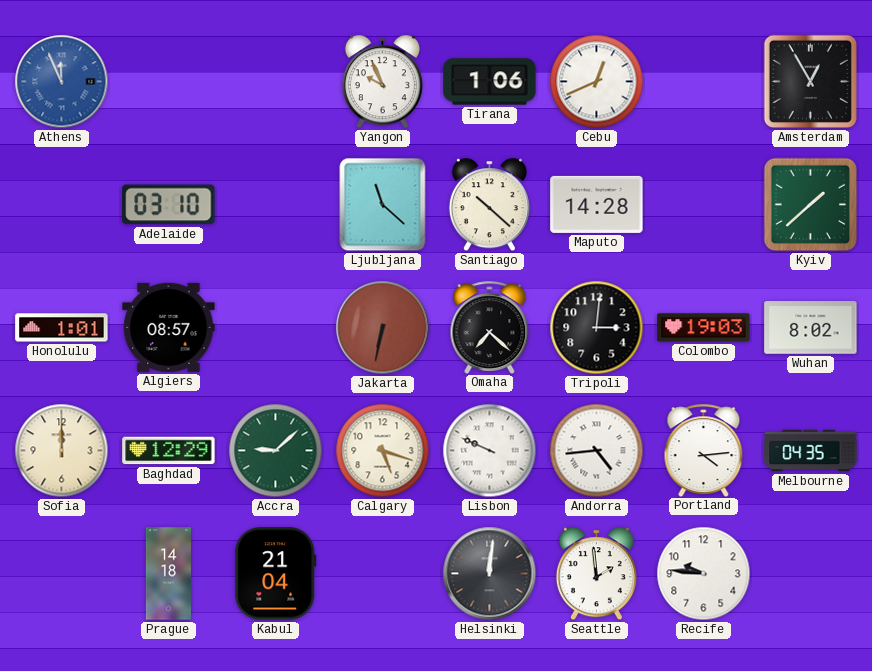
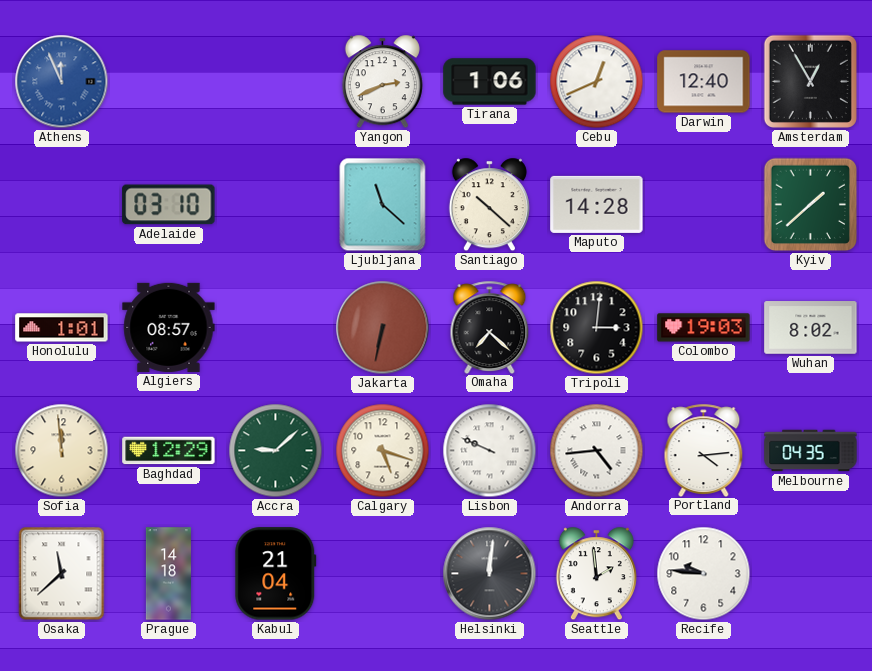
Yangon: 9:56 -> 2:41 (382, 82)
Darwin: none -> 12:40 (704, 82)
Sofia: 12:00 -> 11:59 (62, 451)
Osaka: none -> 11:38 (62, 574)
